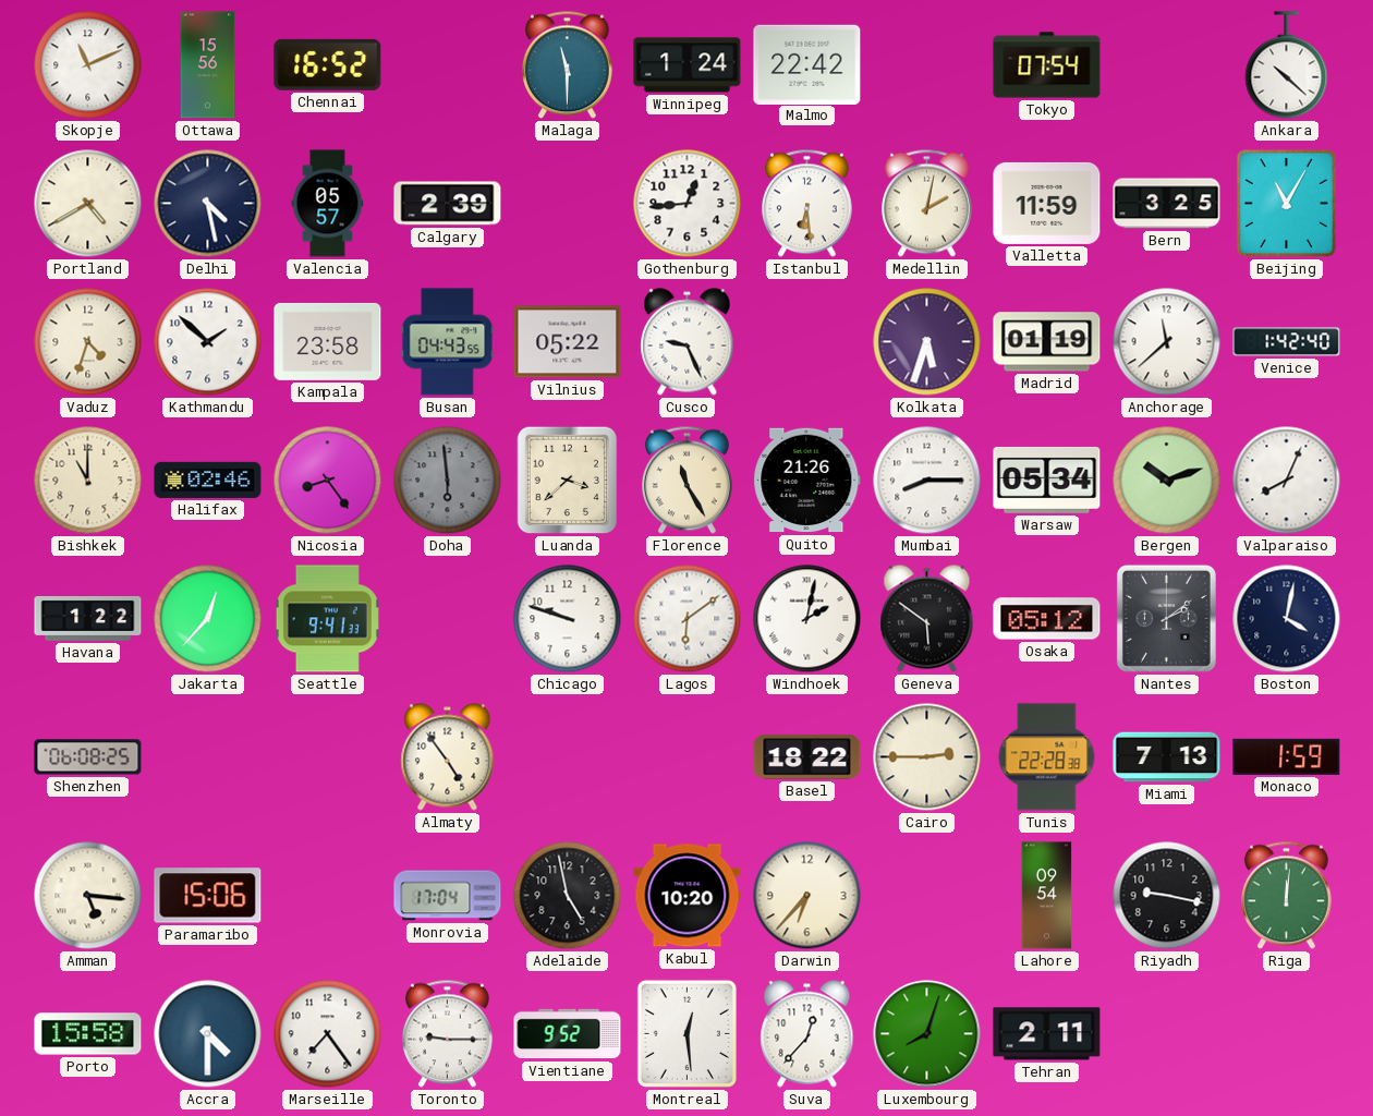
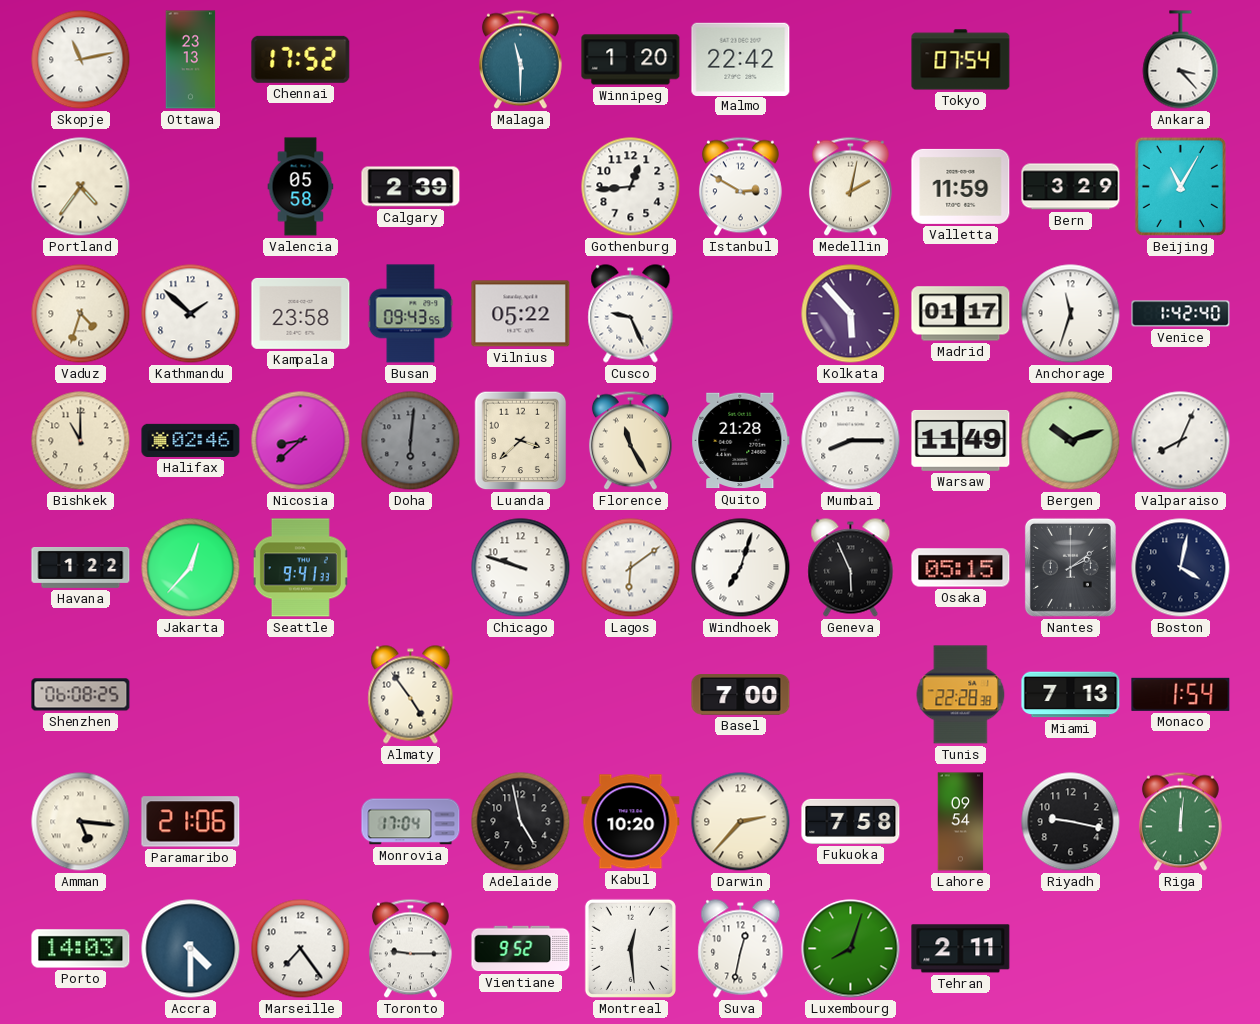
Skopje: 11:11 -> 11:13 (81, 60)
Ottawa: 15:56 -> 23:13 (191, 60)
Chennai: 16:52 -> 17:52 (301, 59)
Winnipeg: 1:24 -> 1:20 (631, 60)
Ankara: 10:22 -> 3:23 (1181, 60)
Portland: 4:40 -> 4:36 (81, 187)
Delhi: 4:28 -> none (208, 204)
Valencia: 05:57 -> 05:58 (301, 187)
Istanbul: 6:29 -> 2:50 (740, 187)
Bern: 3:25 -> 3:29 (1071, 187)
Busan: 04:43 -> 09:43 (411, 314)
Kolkata: 5:33 -> 5:53 (851, 314)
Madrid: 01:19 -> 01:17 (961, 314)
Anchorage: 11:38 -> 11:33 (1071, 314)
Nicosia: 8:24 -> 8:38 (301, 441)
Doha: 5:59 -> 6:01 (411, 441)
Quito: 21:26 -> 21:28 (741, 441)
Warsaw: 05:34 -> 11:49 (961, 440)
Windhoek: 2:02 -> 7:03 (741, 568)
Geneva: 5:51 -> 5:56 (851, 568)
Osaka: 05:12 -> 05:15 (961, 568)
Basel: 18:22 -> 7:00 (741, 695)
Cairo: 2:45 -> none (927, 757)
Monaco: 1:59 -> 1:54 (1181, 694)
Paramaribo: 15:06 -> 21:06 (191, 822)
Darwin: 6:37 -> 2:37 (741, 822)
Fukuoka: none -> 7:58 (851, 821)
Porto: 15:58 -> 14:03 (81, 949)
Suva: 12:37 -> 12:32 (741, 949)
